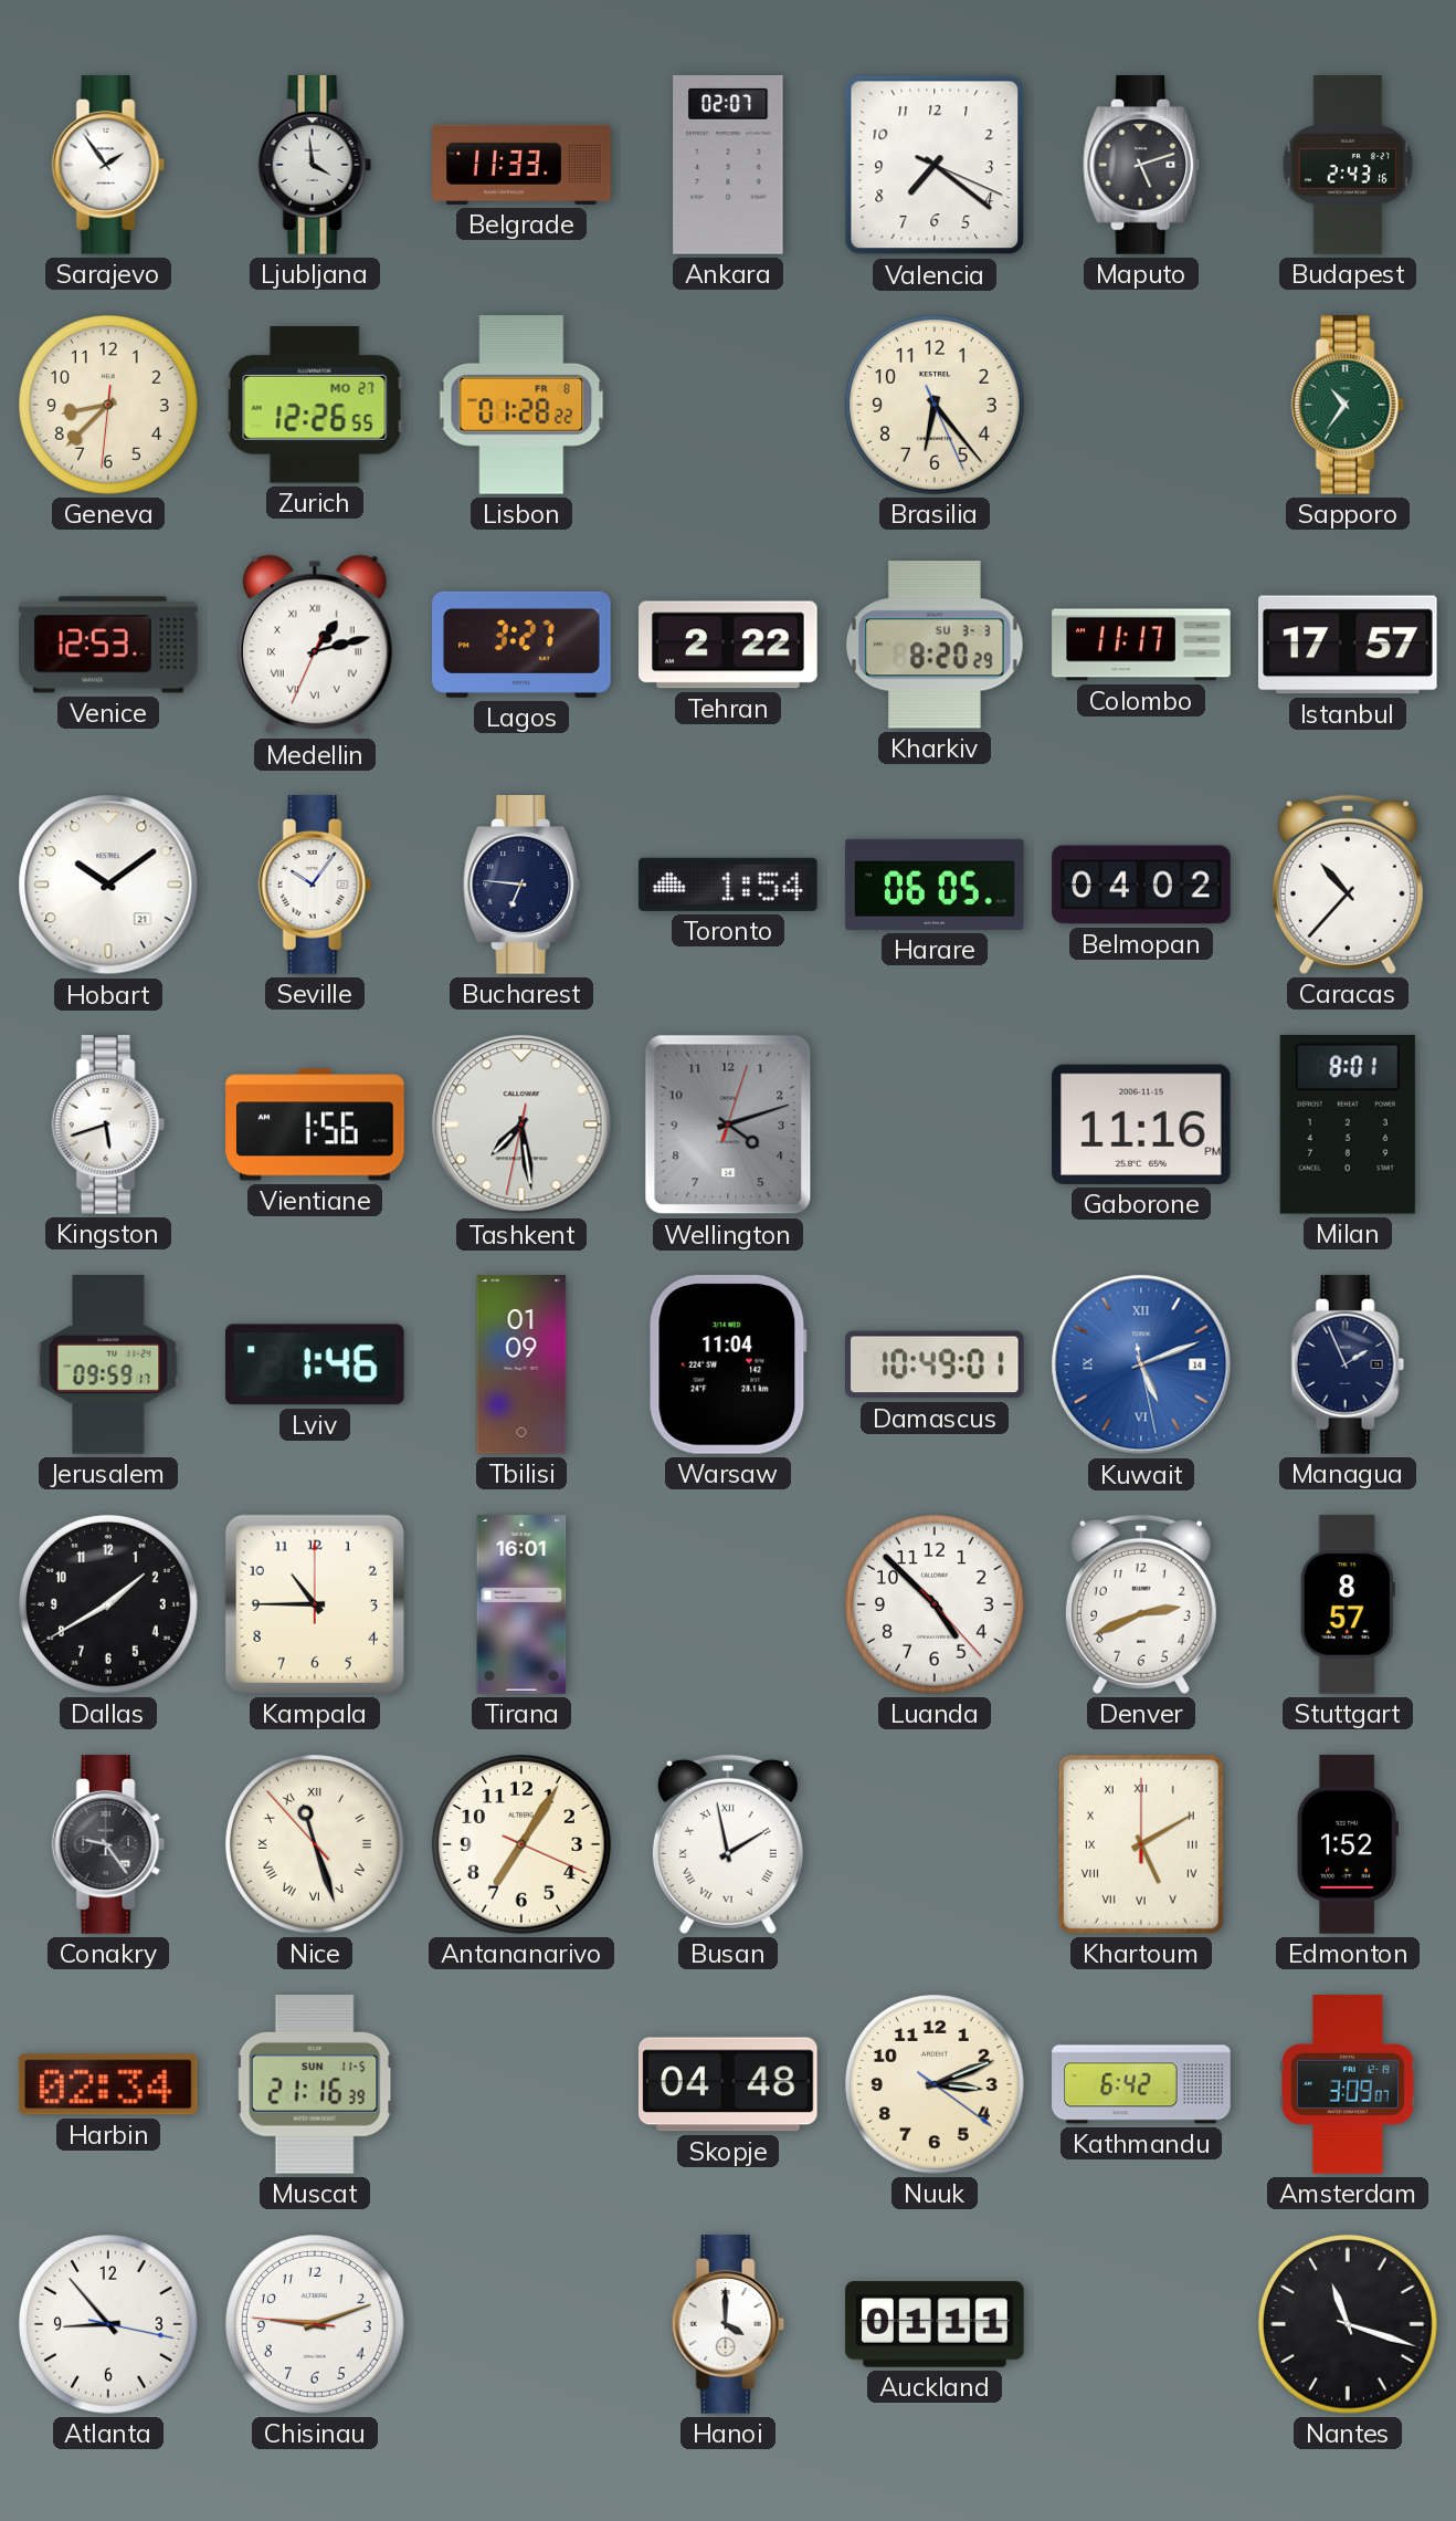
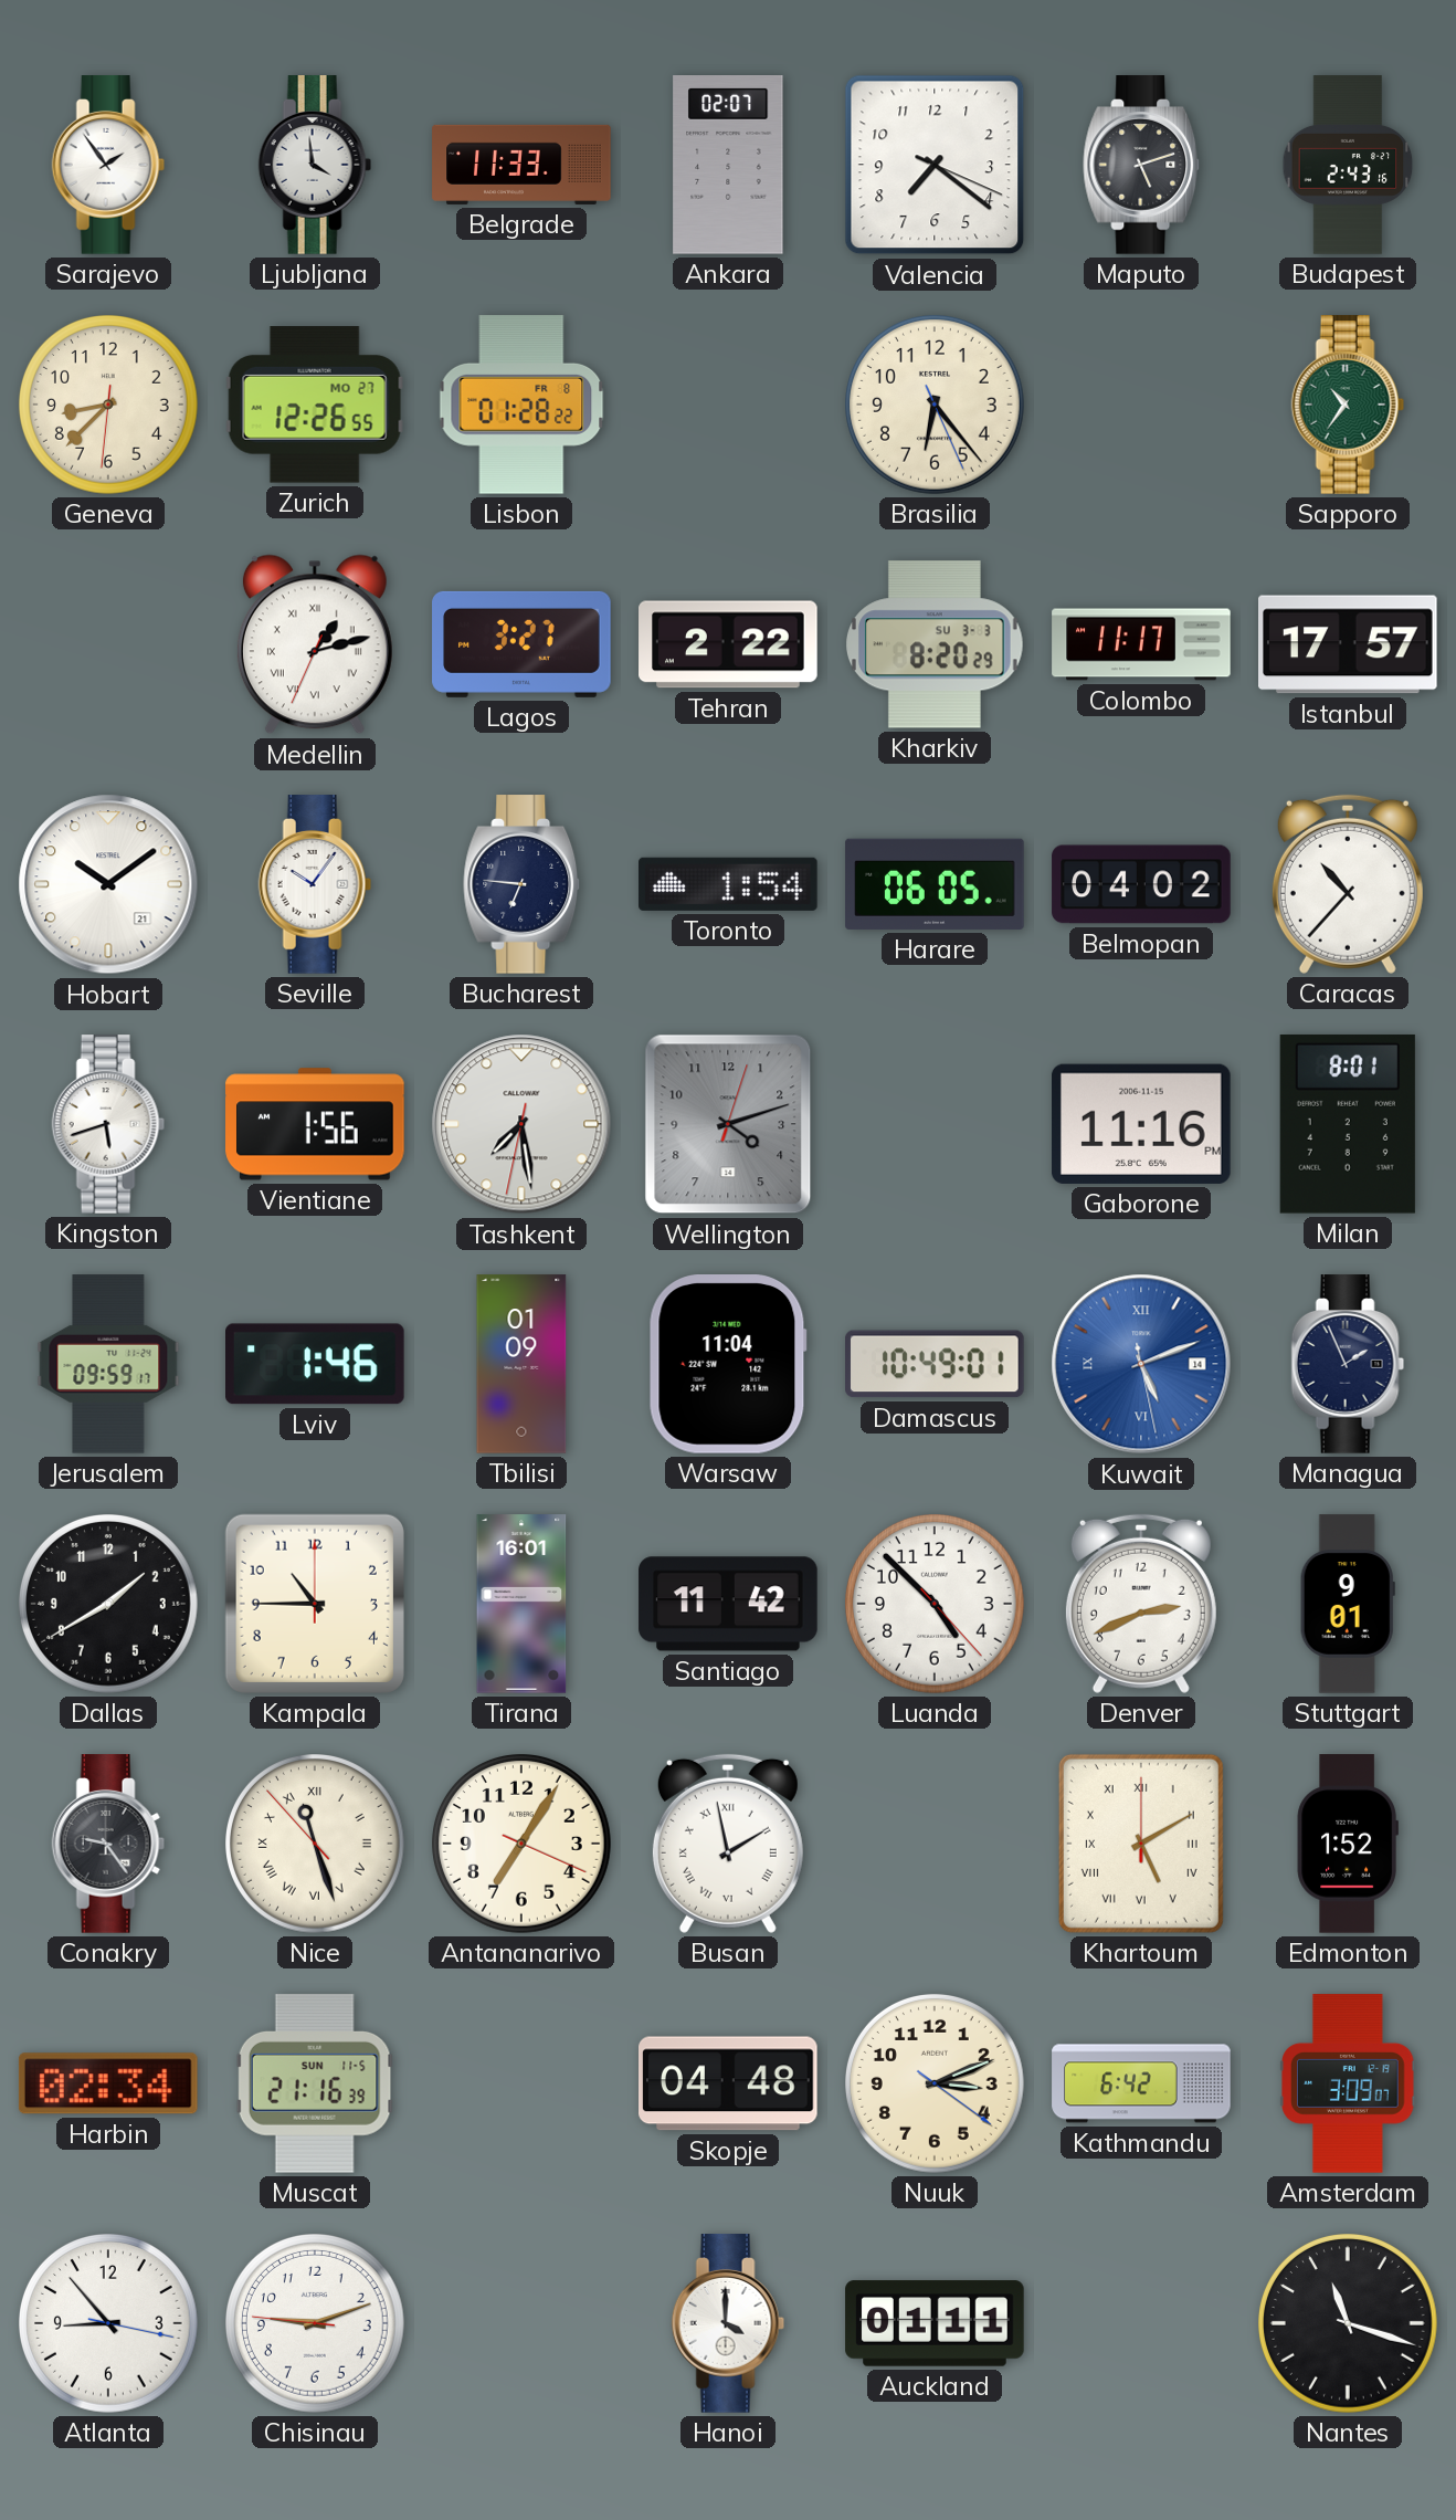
Venice: 12:53 -> none (108, 645)
Santiago: none -> 11:42 (728, 1604)
Stuttgart: 8:57 -> 9:01 (1348, 1604)
